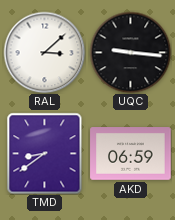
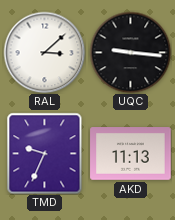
TMD: 8:39 -> 9:34 (45, 153)
AKD: 06:59 -> 11:13 (131, 154)
